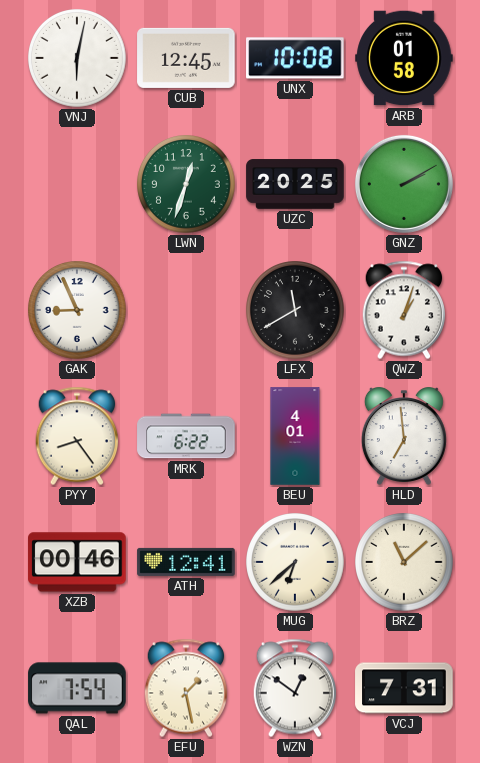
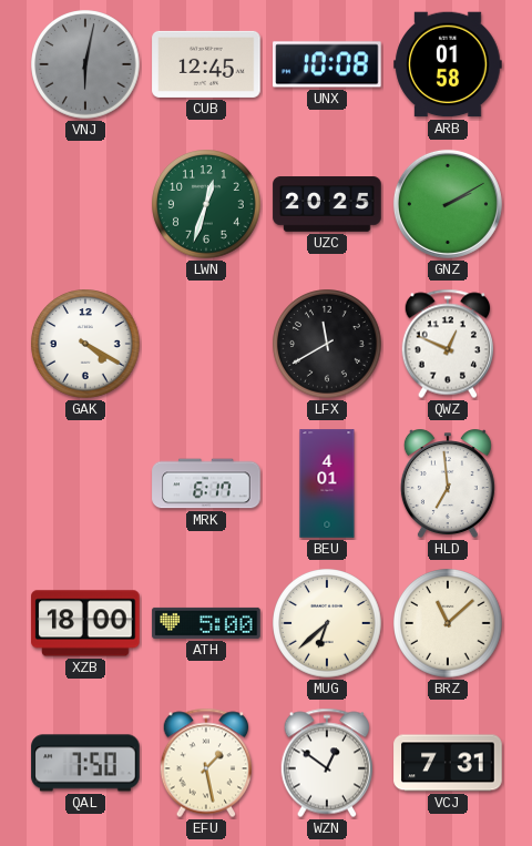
VNJ dial: white -> grey (85, 64)
GAK: 8:56 -> 4:20 (85, 344)
QWZ: 1:03 -> 12:49 (447, 344)
PYY: 8:24 -> none (76, 436)
MRK: 6:22 -> 6:17 (206, 483)
XZB: 00:46 -> 18:00 (85, 623)
ATH: 12:41 -> 5:00 (206, 623)
QAL: 7:54 -> 7:50 (85, 763)
